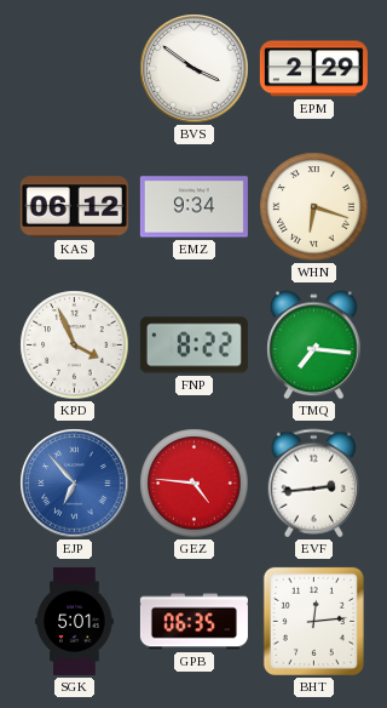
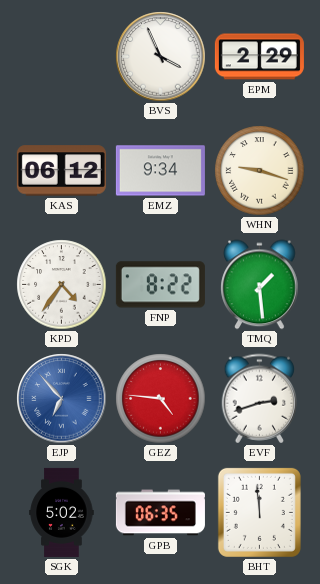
BVS: 3:51 -> 3:56 (161, 57)
WHN: 6:18 -> 9:18 (260, 171)
KPD: 3:56 -> 4:36 (62, 285)
TMQ: 7:16 -> 1:29 (260, 285)
EVF: 2:44 -> 2:42 (260, 399)
SGK: 5:01 -> 5:02 (62, 512)
BHT: 12:14 -> 11:59 (259, 512)
